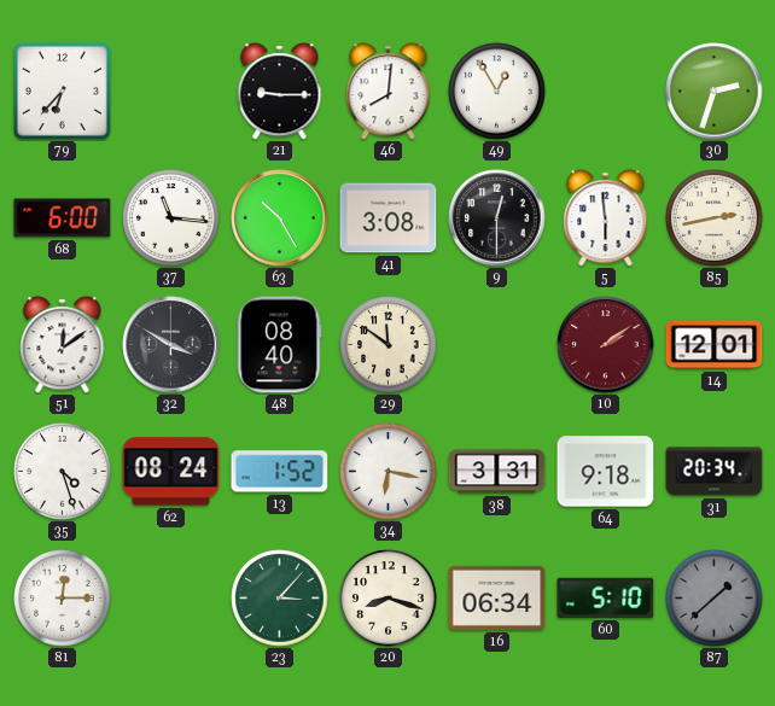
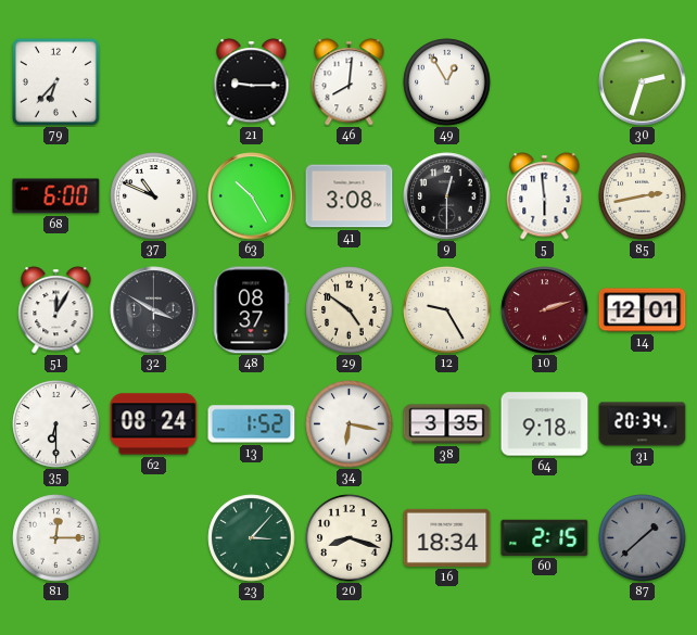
37: 11:16 -> 10:49 (154, 196)
51: 12:09 -> 12:05 (56, 310)
48: 08:40 -> 08:37 (251, 310)
29: 11:51 -> 4:51 (350, 310)
12: none -> 9:25 (447, 310)
10: 2:09 -> 2:12 (545, 310)
35: 4:27 -> 6:30 (56, 424)
38: 3:31 -> 3:35 (447, 424)
16: 06:34 -> 18:34 (447, 537)
60: 5:10 -> 2:15 (545, 537)
